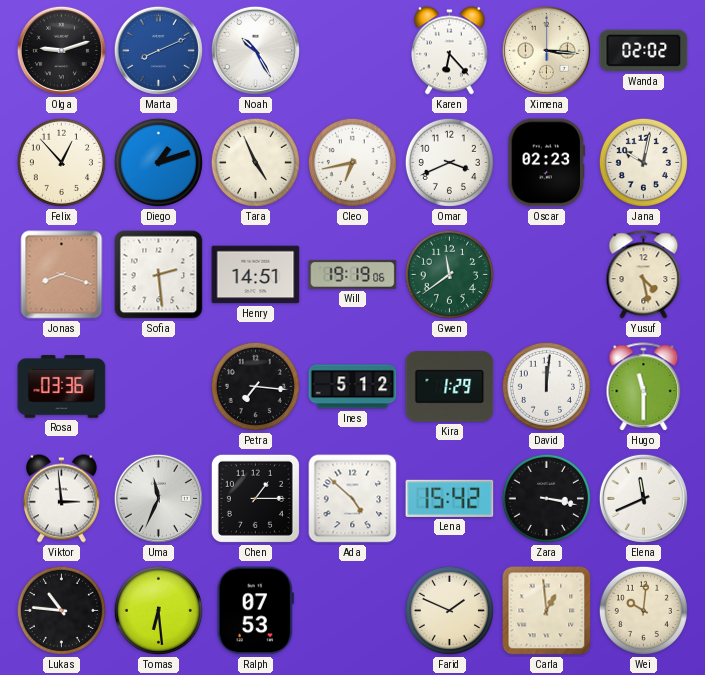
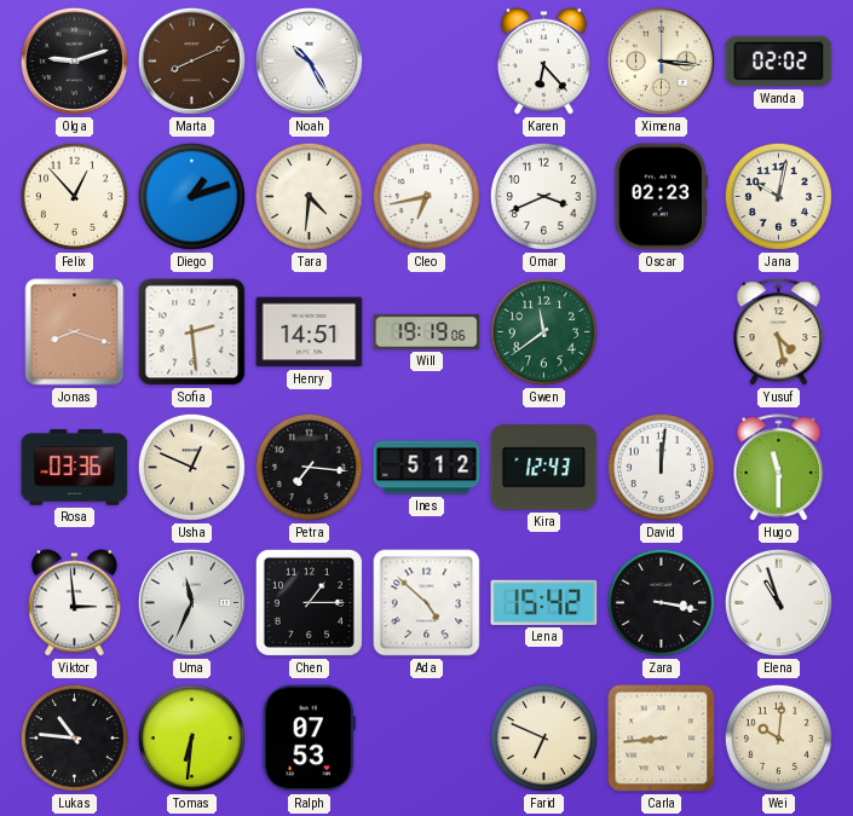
Marta dial: blue -> brown (191, 60)
Tara: 4:56 -> 4:31 (309, 196)
Usha: none -> 12:49 (191, 467)
Kira: 1:29 -> 12:43 (544, 468)
Elena: 11:41 -> 10:57 (778, 602)
Tomas: 6:29 -> 6:31 (191, 737)
Farid: 1:49 -> 6:49 (543, 737)
Carla: 12:59 -> 8:44 (662, 739)
